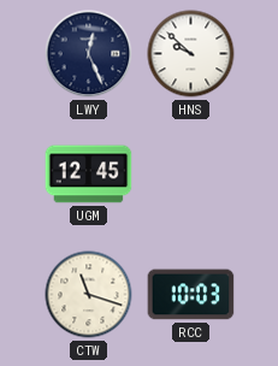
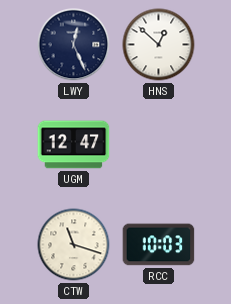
HNS: 9:52 -> 12:52 (159, 45)
UGM: 12:45 -> 12:47 (74, 145)
